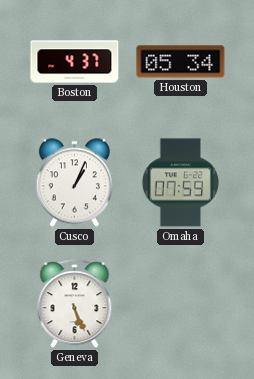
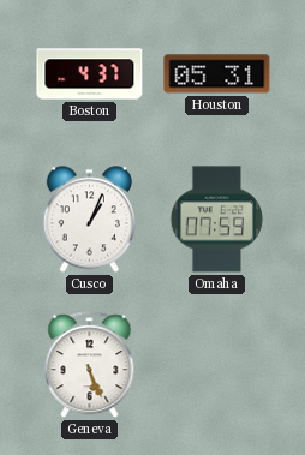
Houston: 05:34 -> 05:31 (217, 74)
